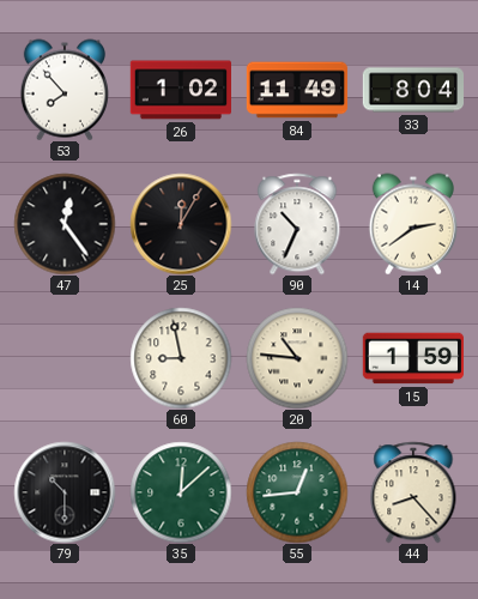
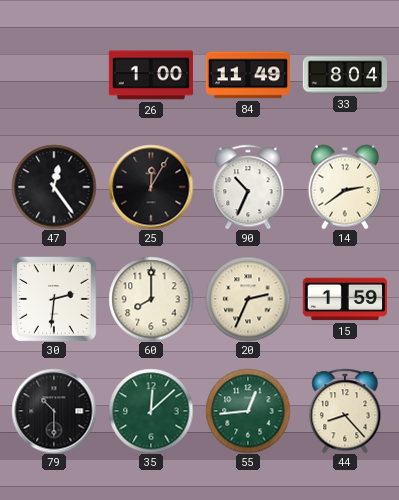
53: 7:53 -> none (65, 90)
26: 1:02 -> 1:00 (150, 75)
30: none -> 2:31 (54, 299)
60: 8:58 -> 8:00 (151, 299)
20: 10:46 -> 2:34 (248, 299)
